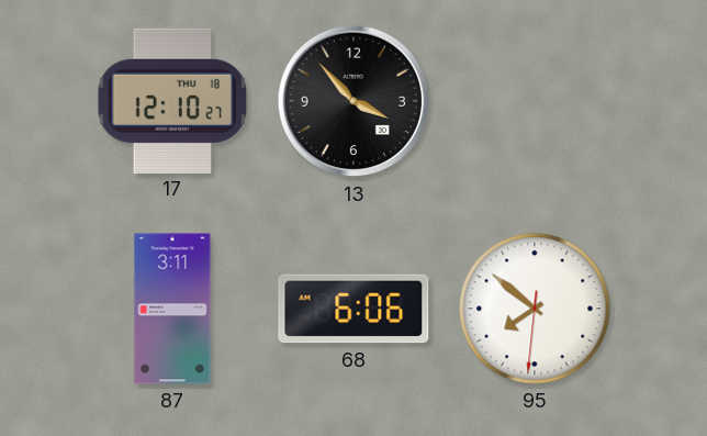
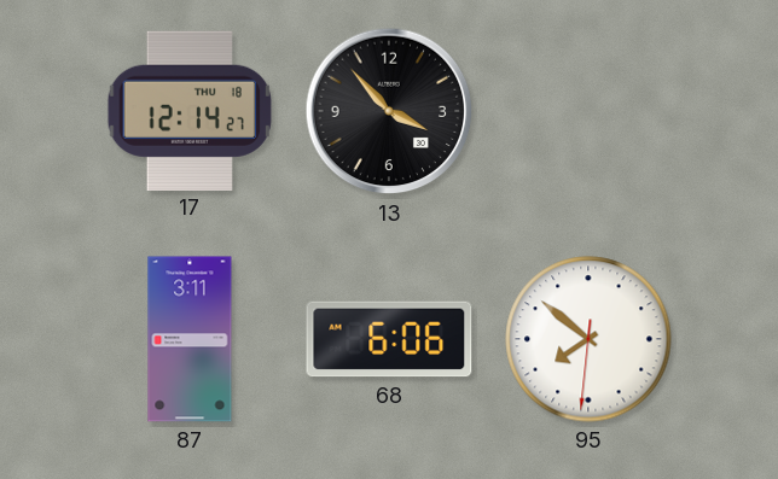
17: 12:10 -> 12:14 (188, 110)
